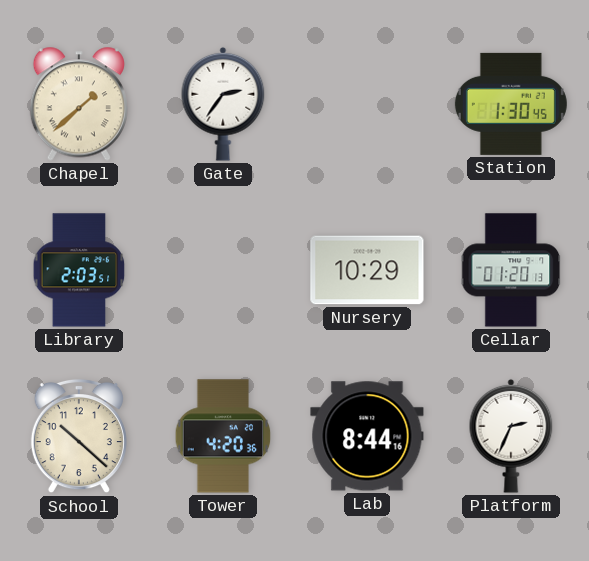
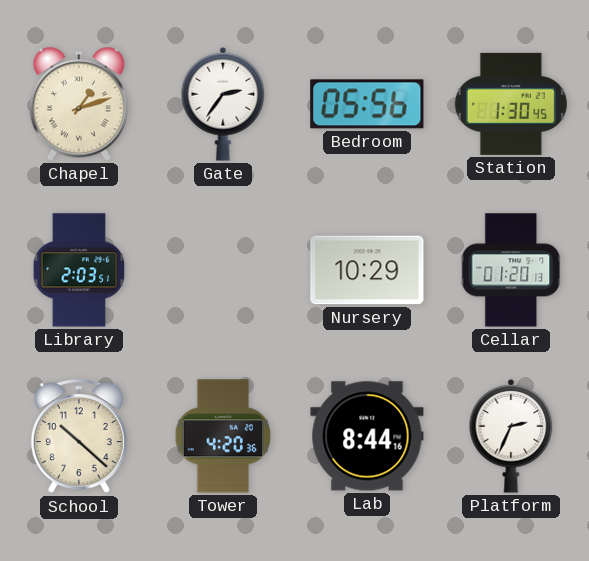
Chapel: 1:38 -> 1:12 (79, 104)
Bedroom: none -> 05:56 (367, 104)
